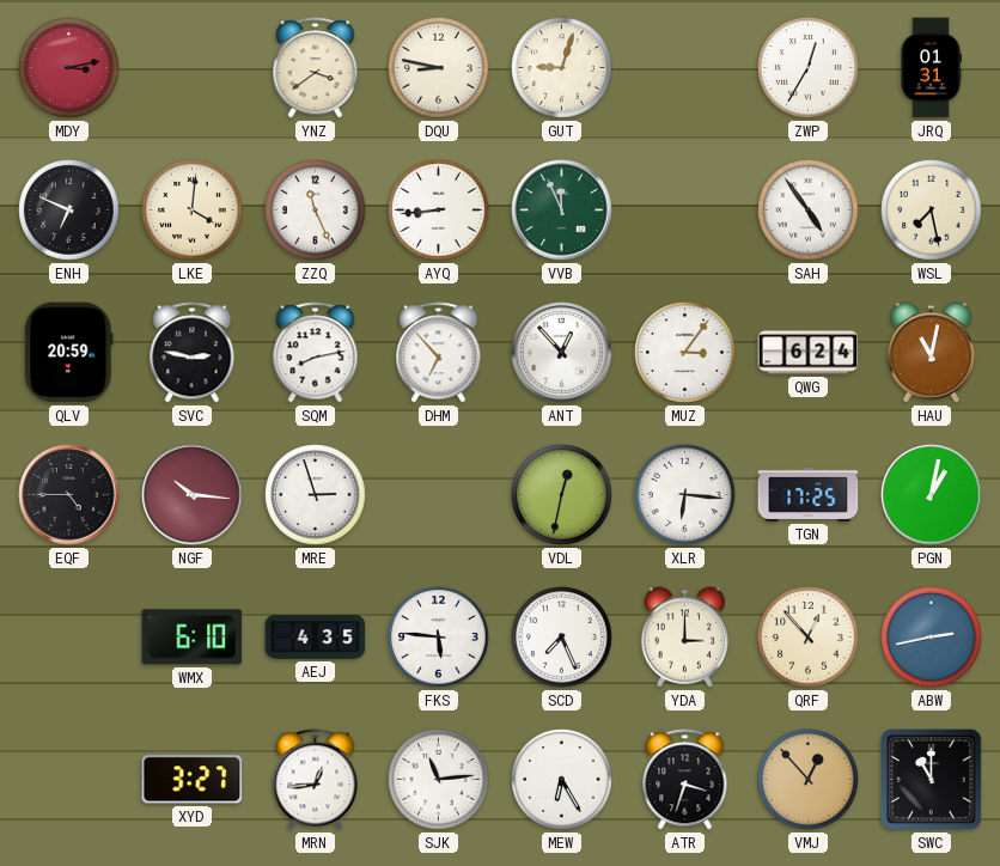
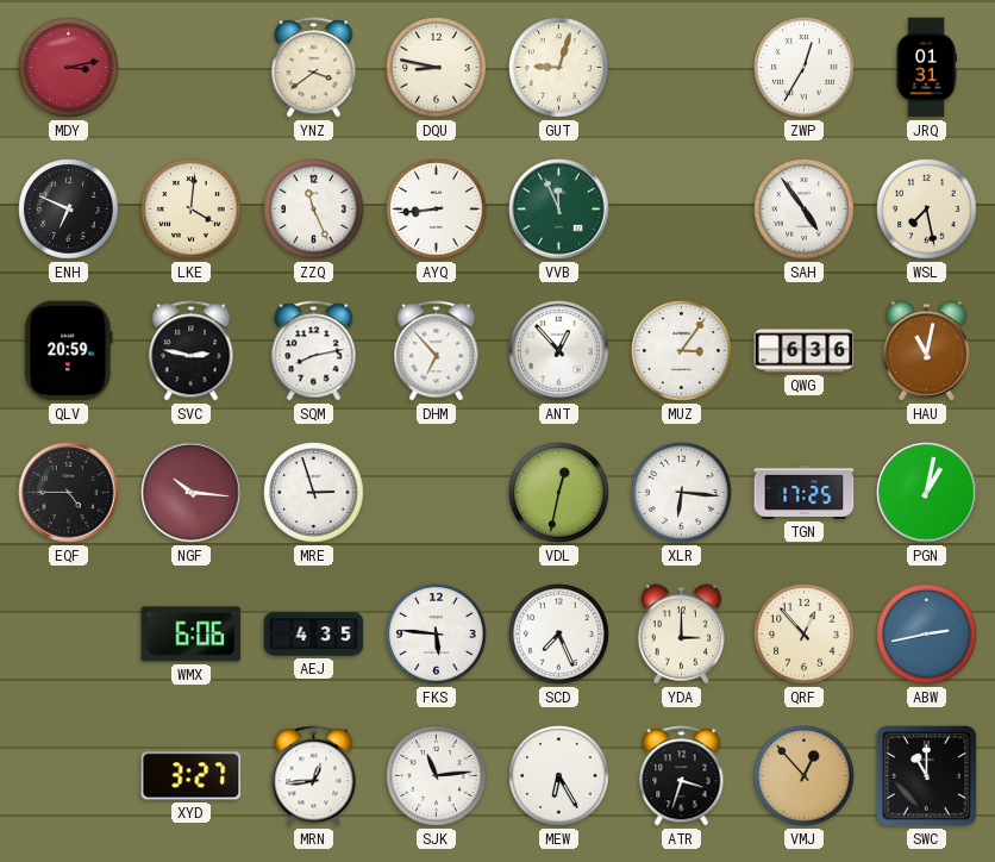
QWG: 6:24 -> 6:36 (805, 351)
WMX: 6:10 -> 6:06 (192, 635)
